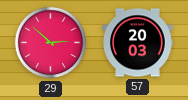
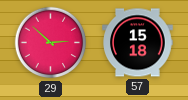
57: 20:03 -> 15:18 (138, 43)
